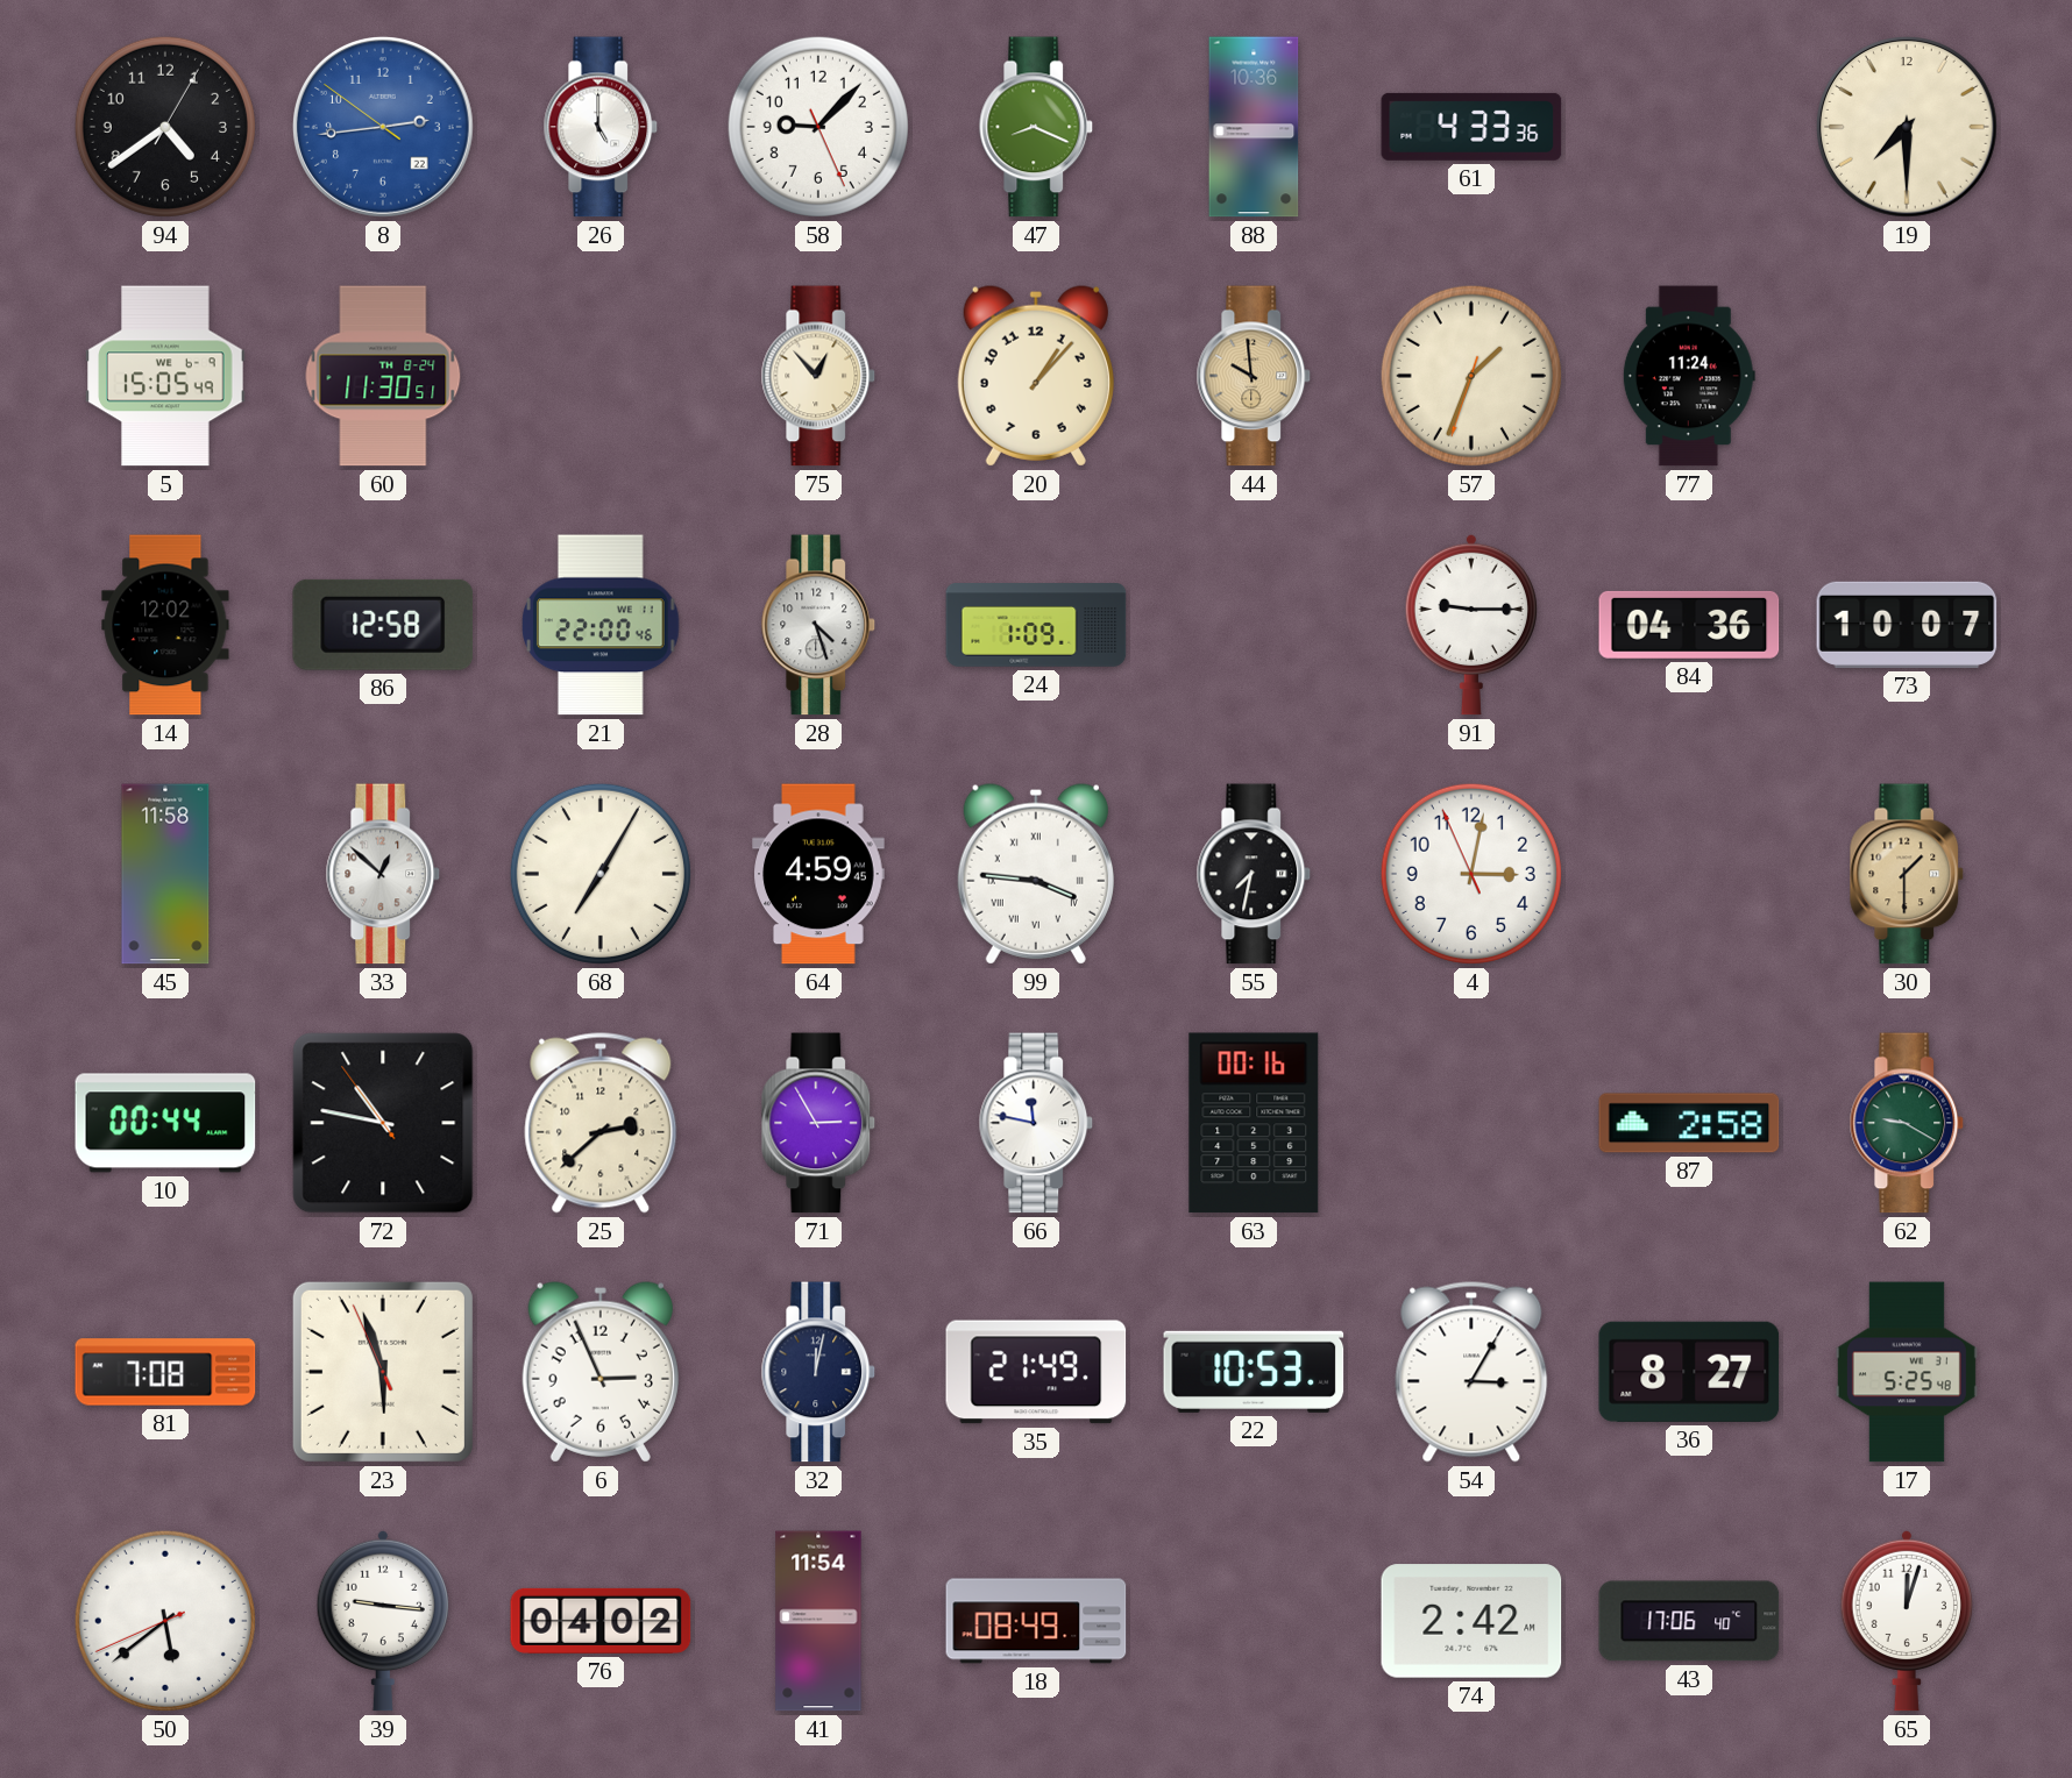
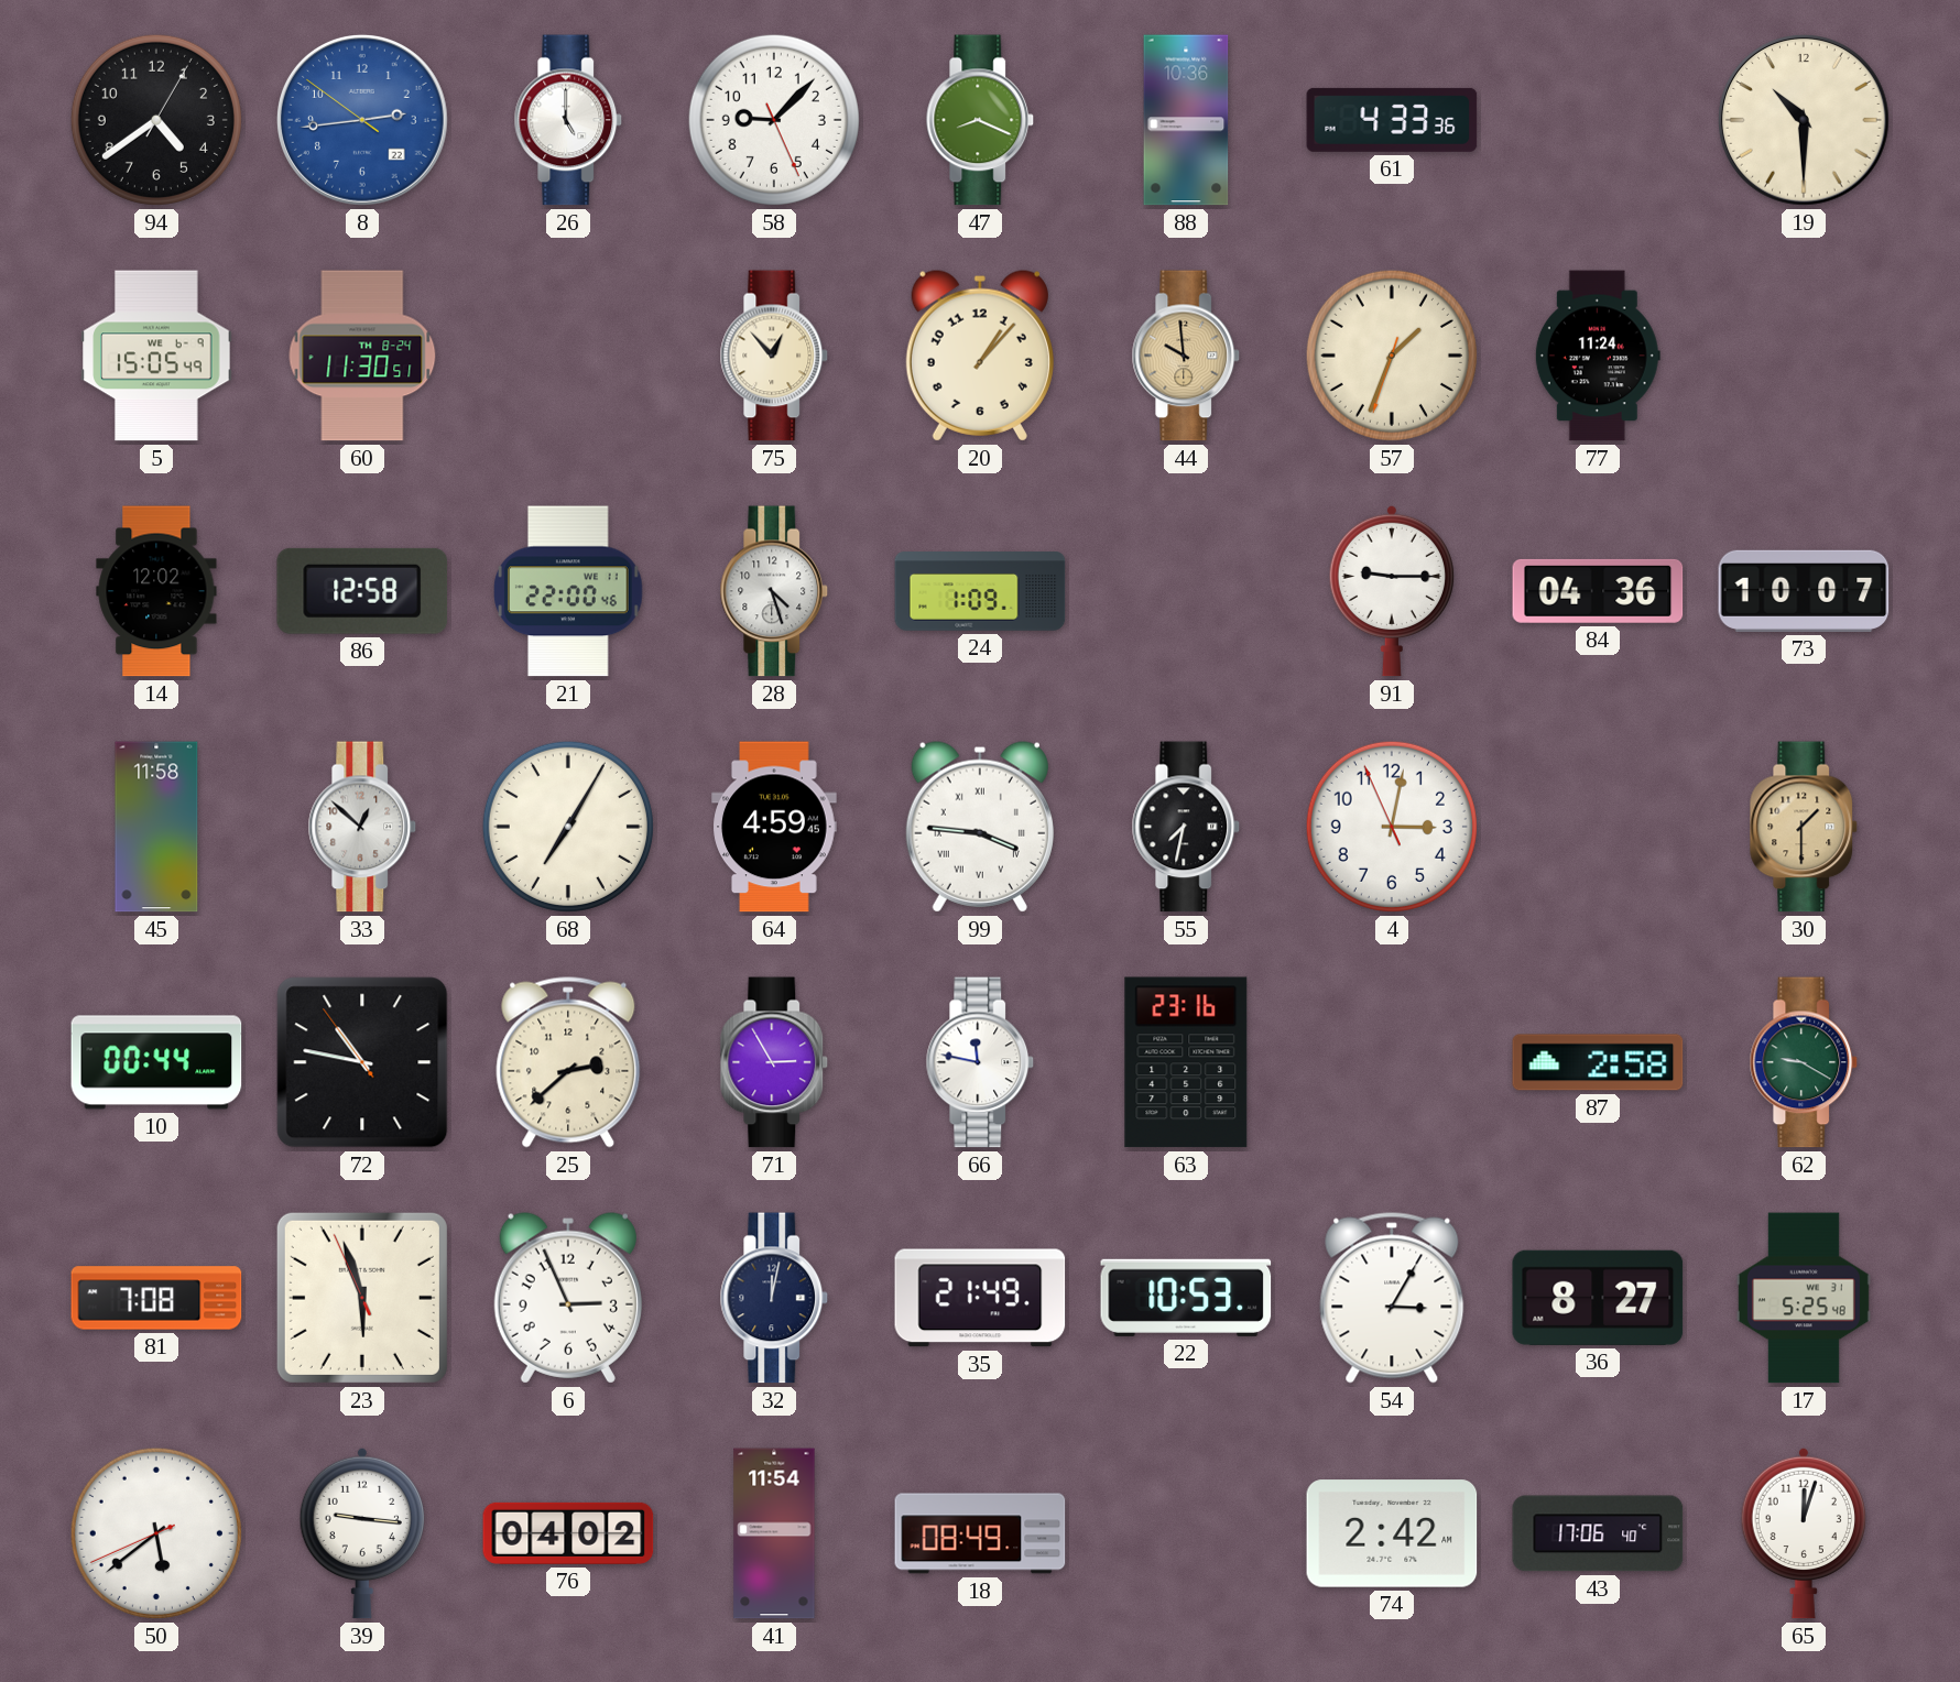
19: 7:30 -> 10:30 (1805, 121)
63: 00:16 -> 23:16 (1186, 1062)
